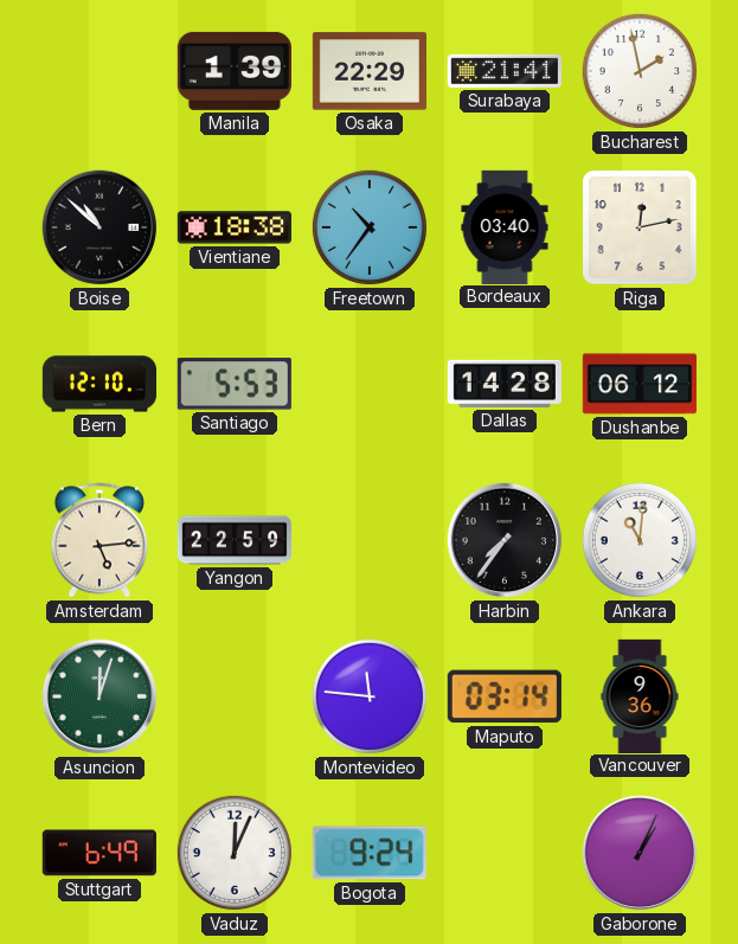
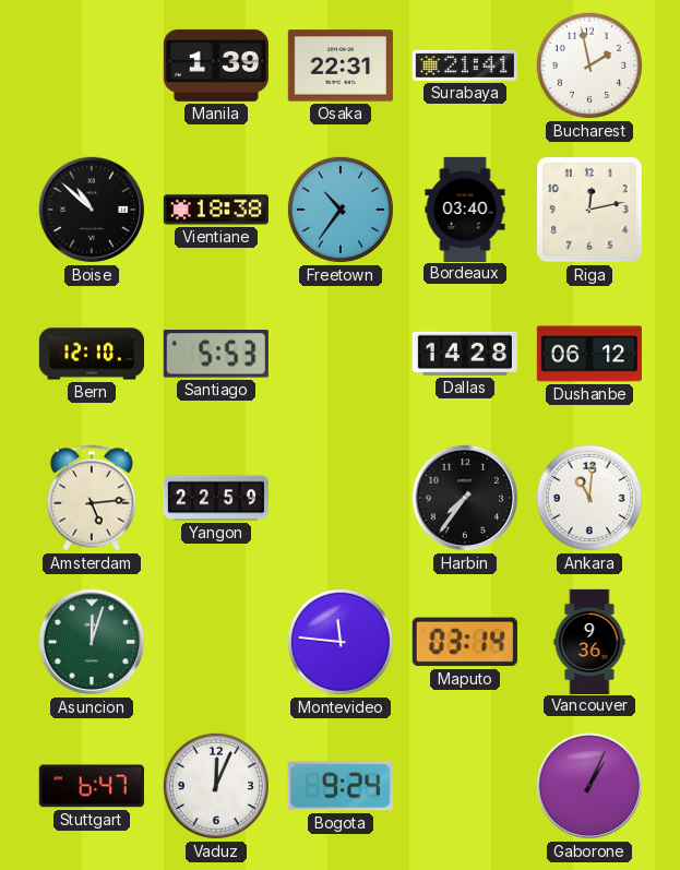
Osaka: 22:29 -> 22:31 (341, 65)
Stuttgart: 6:49 -> 6:47 (92, 786)
